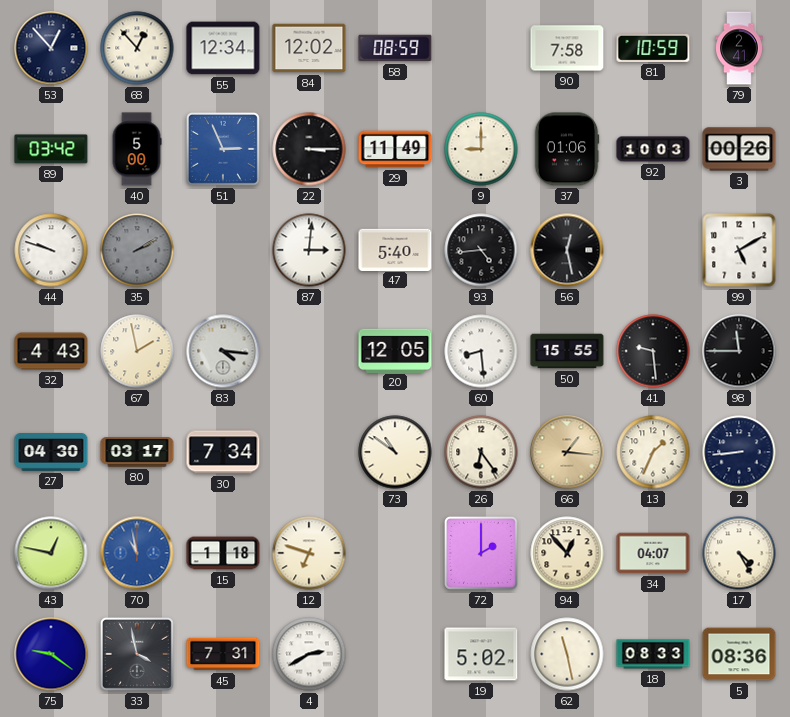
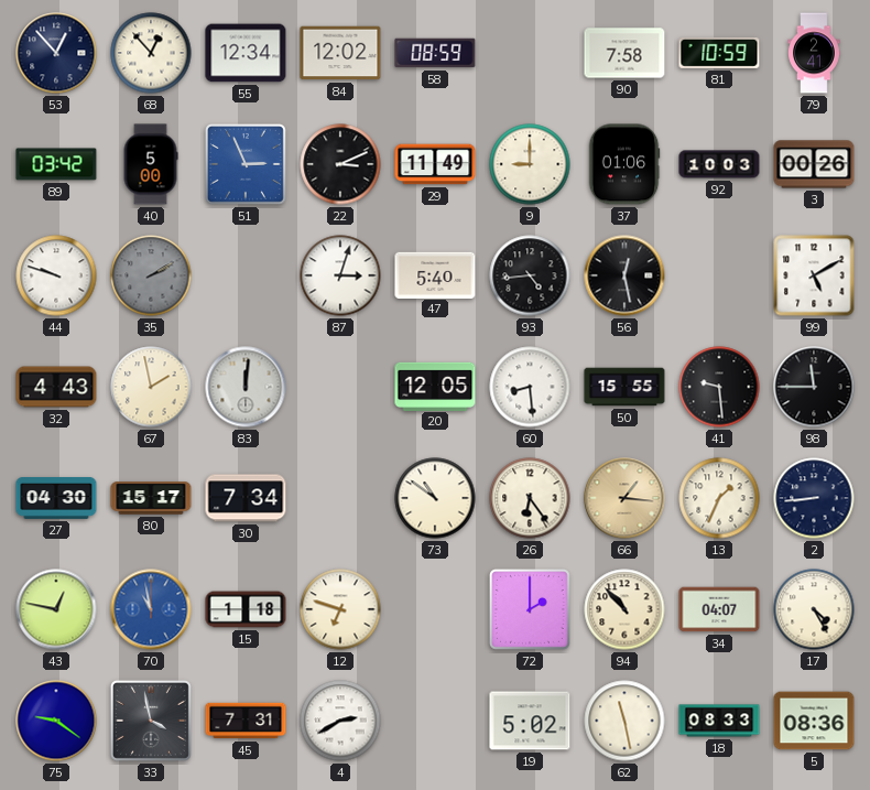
22: 3:15 -> 3:11 (340, 164)
87: 3:01 -> 3:03 (340, 275)
83: 4:16 -> 12:01 (246, 387)
80: 03:17 -> 15:17 (151, 498)
94: 12:53 -> 10:53 (624, 609)
